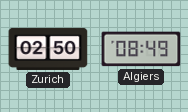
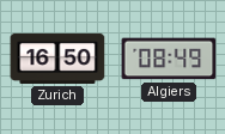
Zurich: 02:50 -> 16:50 (57, 59)
